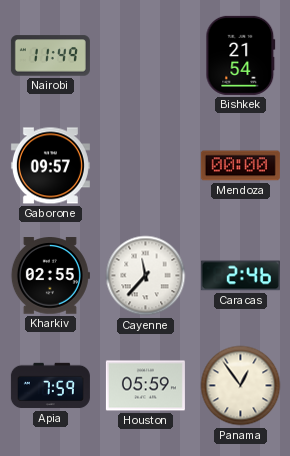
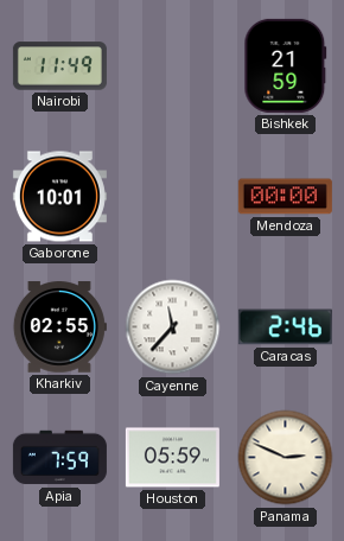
Bishkek: 21:54 -> 21:59 (286, 65)
Gaborone: 09:57 -> 10:01 (59, 197)
Panama: 12:54 -> 2:49 (286, 458)
